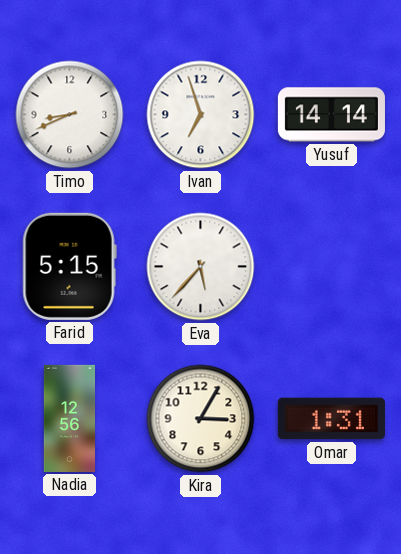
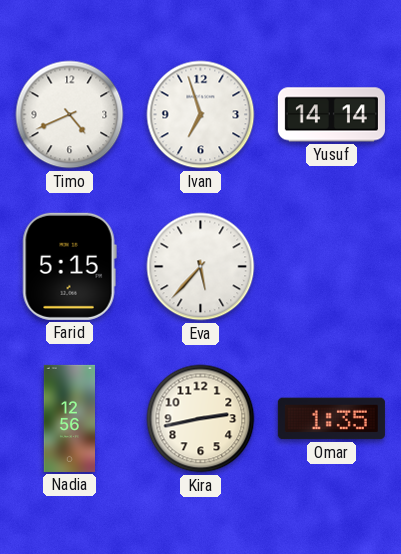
Timo: 8:41 -> 4:41 (70, 115)
Kira: 3:05 -> 2:43 (201, 419)
Omar: 1:31 -> 1:35 (331, 419)
